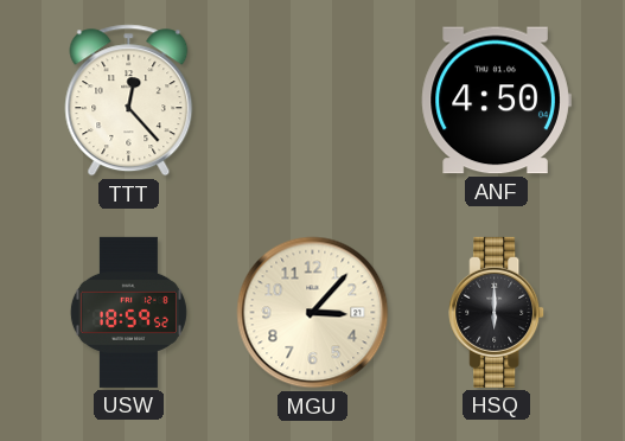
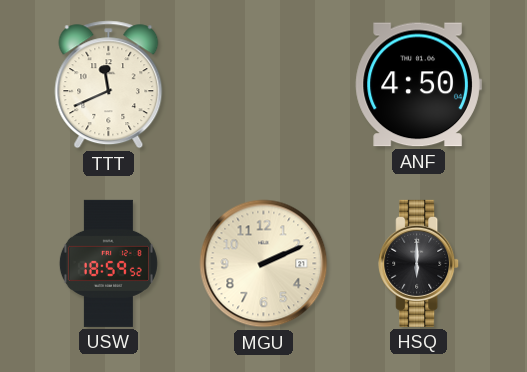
TTT: 12:23 -> 11:41 (109, 85)
MGU: 3:07 -> 2:11 (264, 264)
